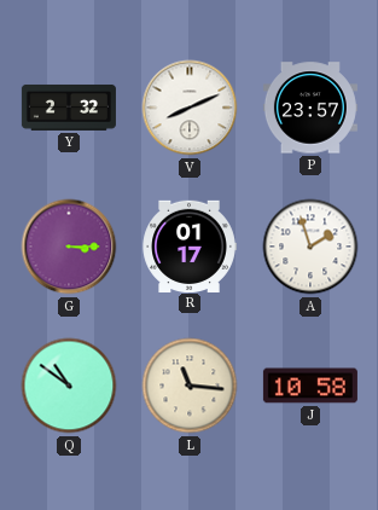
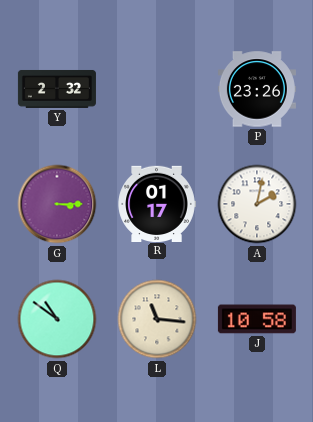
V: 8:11 -> none (190, 108)
P: 23:57 -> 23:26 (257, 89)
A: 1:57 -> 2:02 (257, 204)
